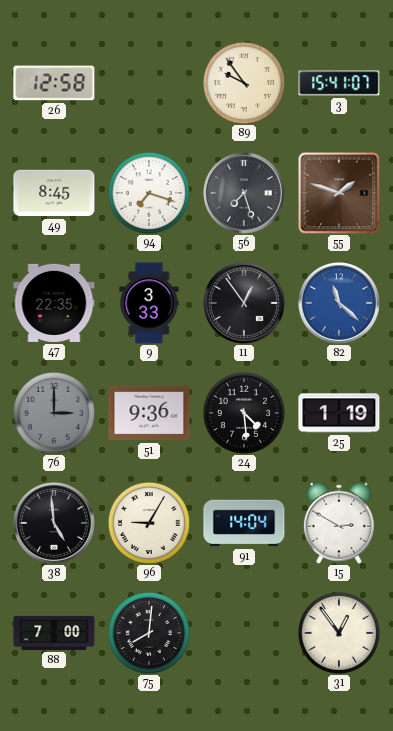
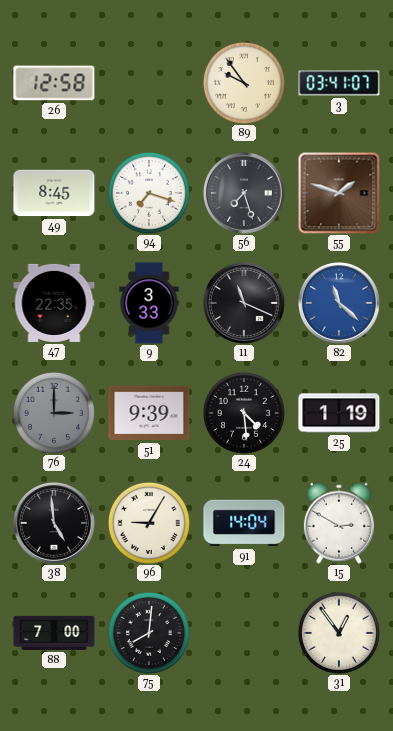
3: 15:41 -> 03:41 (339, 83)
11: 12:54 -> 11:19 (244, 303)
51: 9:36 -> 9:39 (149, 413)
